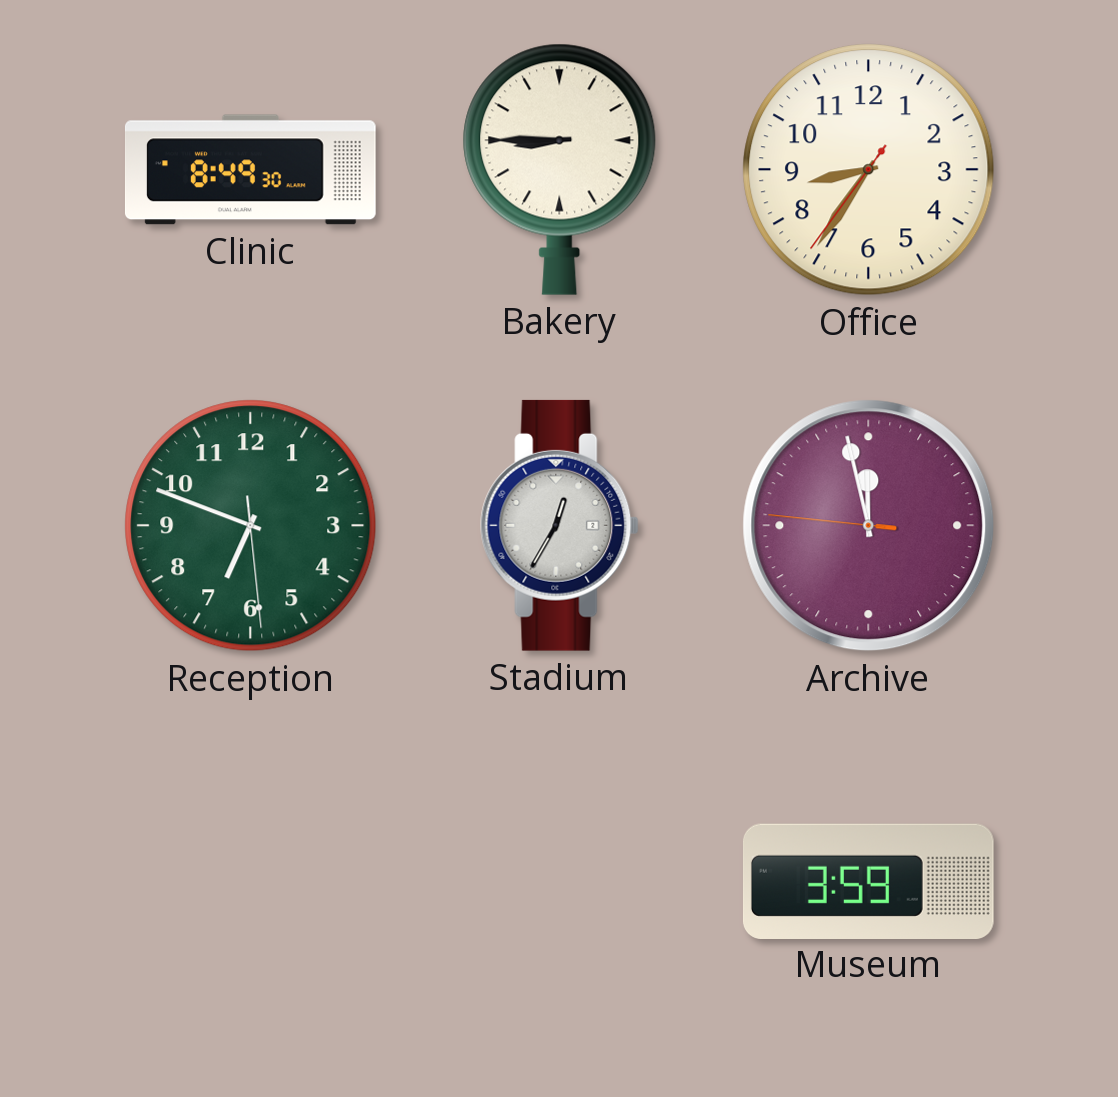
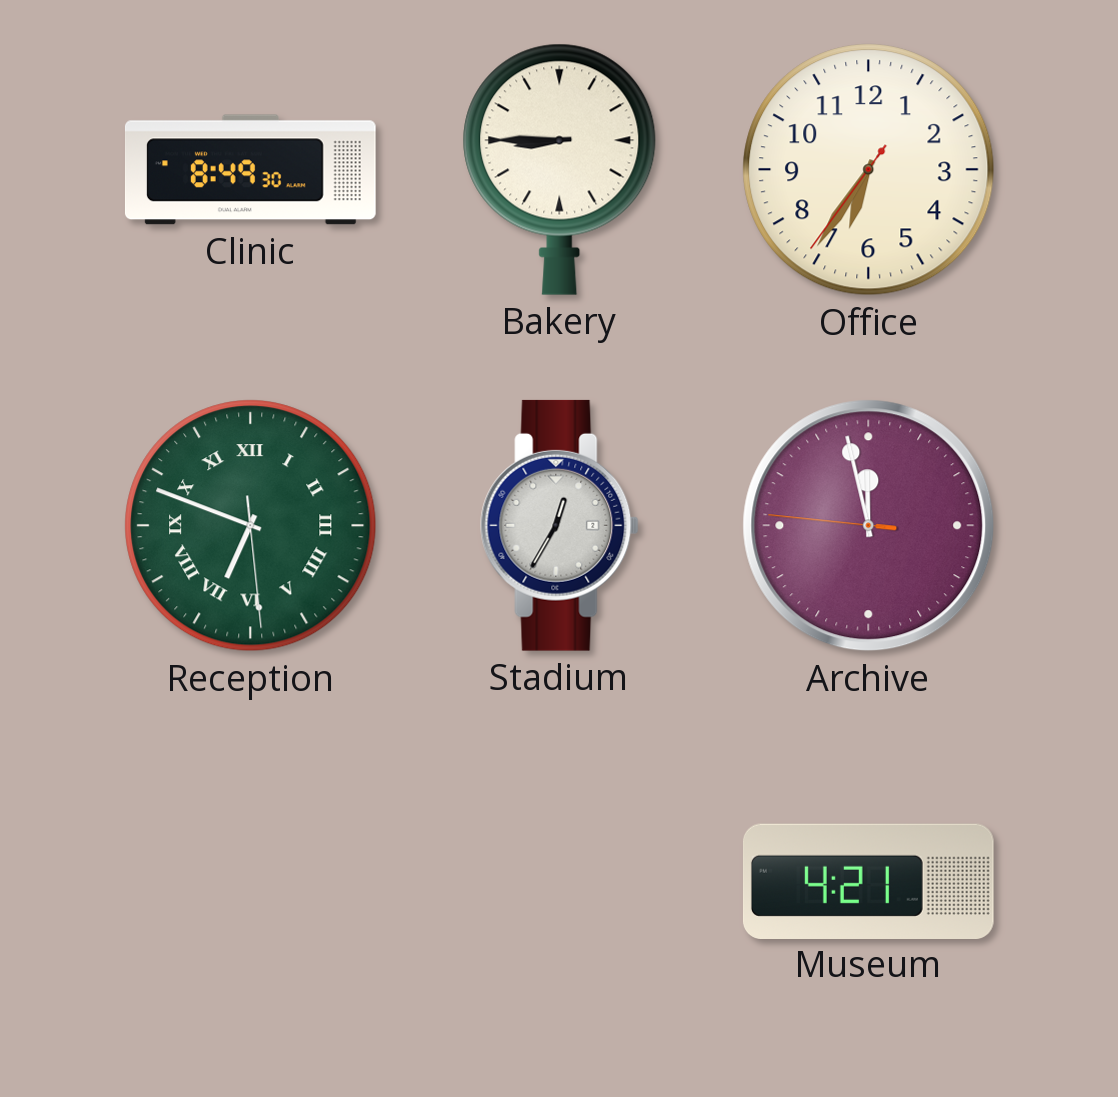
Office: 8:35 -> 6:35 (869, 170)
Reception numerals: Arabic -> Roman (251, 526)
Museum: 3:59 -> 4:21 (868, 881)
